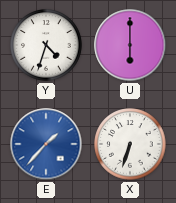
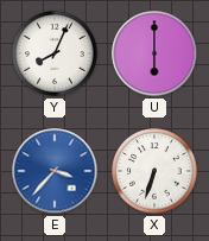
Y: 4:33 -> 8:04 (55, 53)
E: 1:37 -> 3:37 (55, 171)
